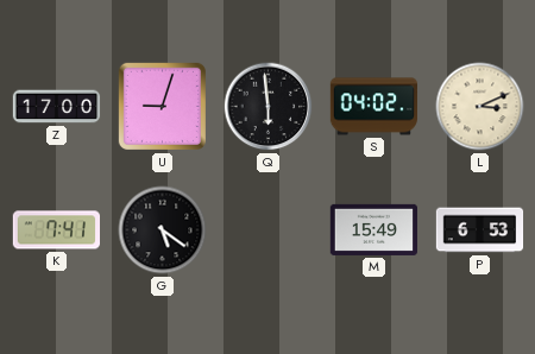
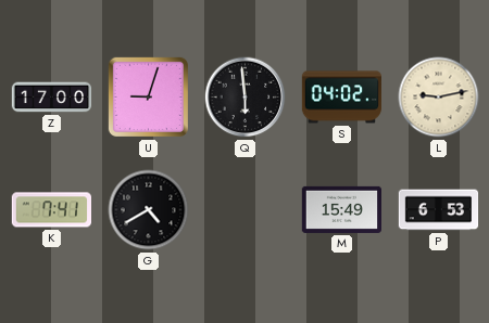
L: 3:11 -> 9:13 (439, 98)
G: 5:21 -> 4:40 (149, 210)
